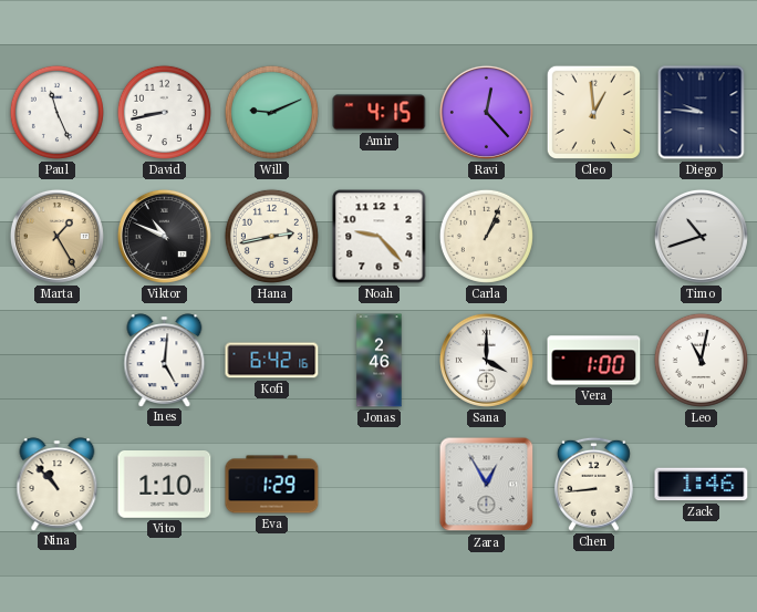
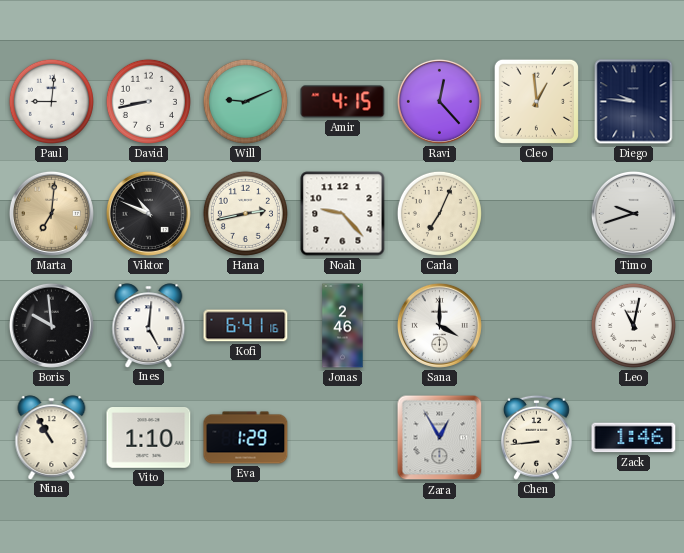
Paul: 11:26 -> 9:01 (51, 101)
Marta: 1:25 -> 7:01 (51, 213)
Carla: 1:04 -> 7:04 (439, 213)
Timo: 10:42 -> 9:42 (633, 213)
Boris: none -> 9:59 (51, 325)
Kofi: 6:42 -> 6:41 (246, 326)
Vera: 1:00 -> none (594, 361)
Nina: 10:53 -> 10:55 (52, 437)
